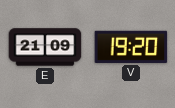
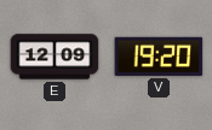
E: 21:09 -> 12:09 (55, 57)
